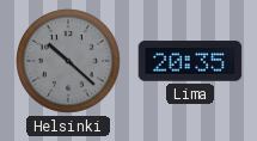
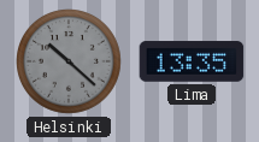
Lima: 20:35 -> 13:35 (192, 61)
